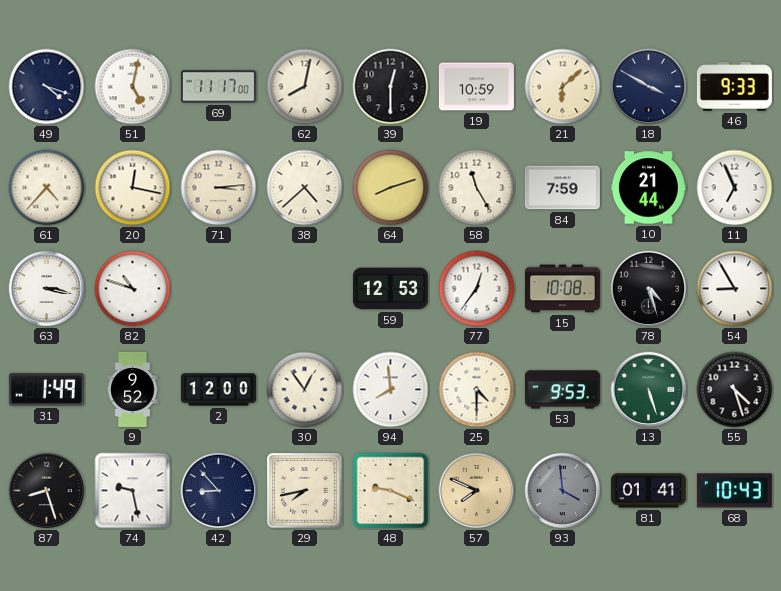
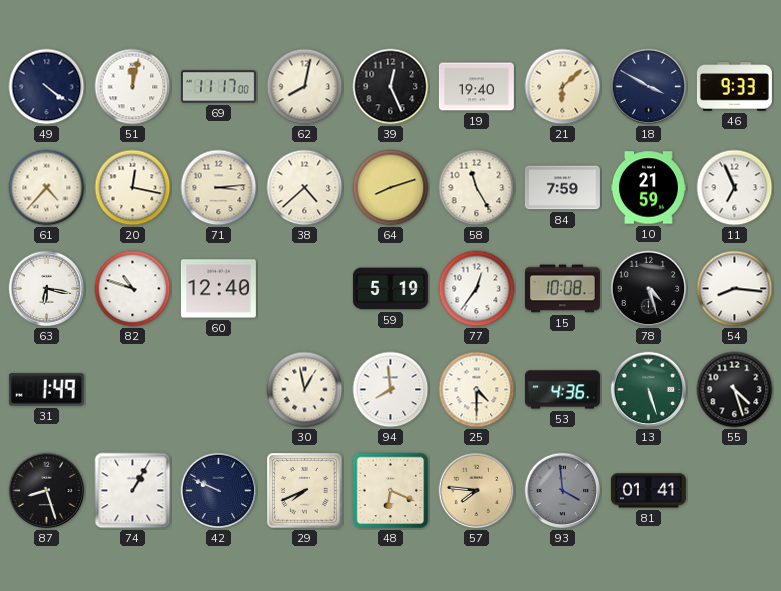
49: 4:18 -> 4:21 (47, 87)
51: 5:02 -> 12:02 (133, 87)
39: 12:30 -> 12:26 (391, 87)
19: 10:59 -> 19:40 (476, 87)
10: 21:44 -> 21:59 (648, 188)
63: 3:17 -> 6:17 (47, 289)
60: none -> 12:40 (218, 289)
59: 12:53 -> 5:19 (390, 289)
54: 8:55 -> 8:16 (735, 289)
9: 9:52 -> none (133, 389)
2: 12:00 -> none (218, 390)
30: 12:54 -> 12:58 (305, 390)
53: 9:53 -> 4:36 (562, 390)
74: 9:28 -> 1:05 (133, 491)
42: 8:53 -> 9:49 (219, 491)
29: 7:43 -> 7:41 (305, 491)
48: 9:19 -> 6:19 (391, 491)
57: 7:49 -> 7:46 (477, 491)
68: 10:43 -> none (734, 491)
